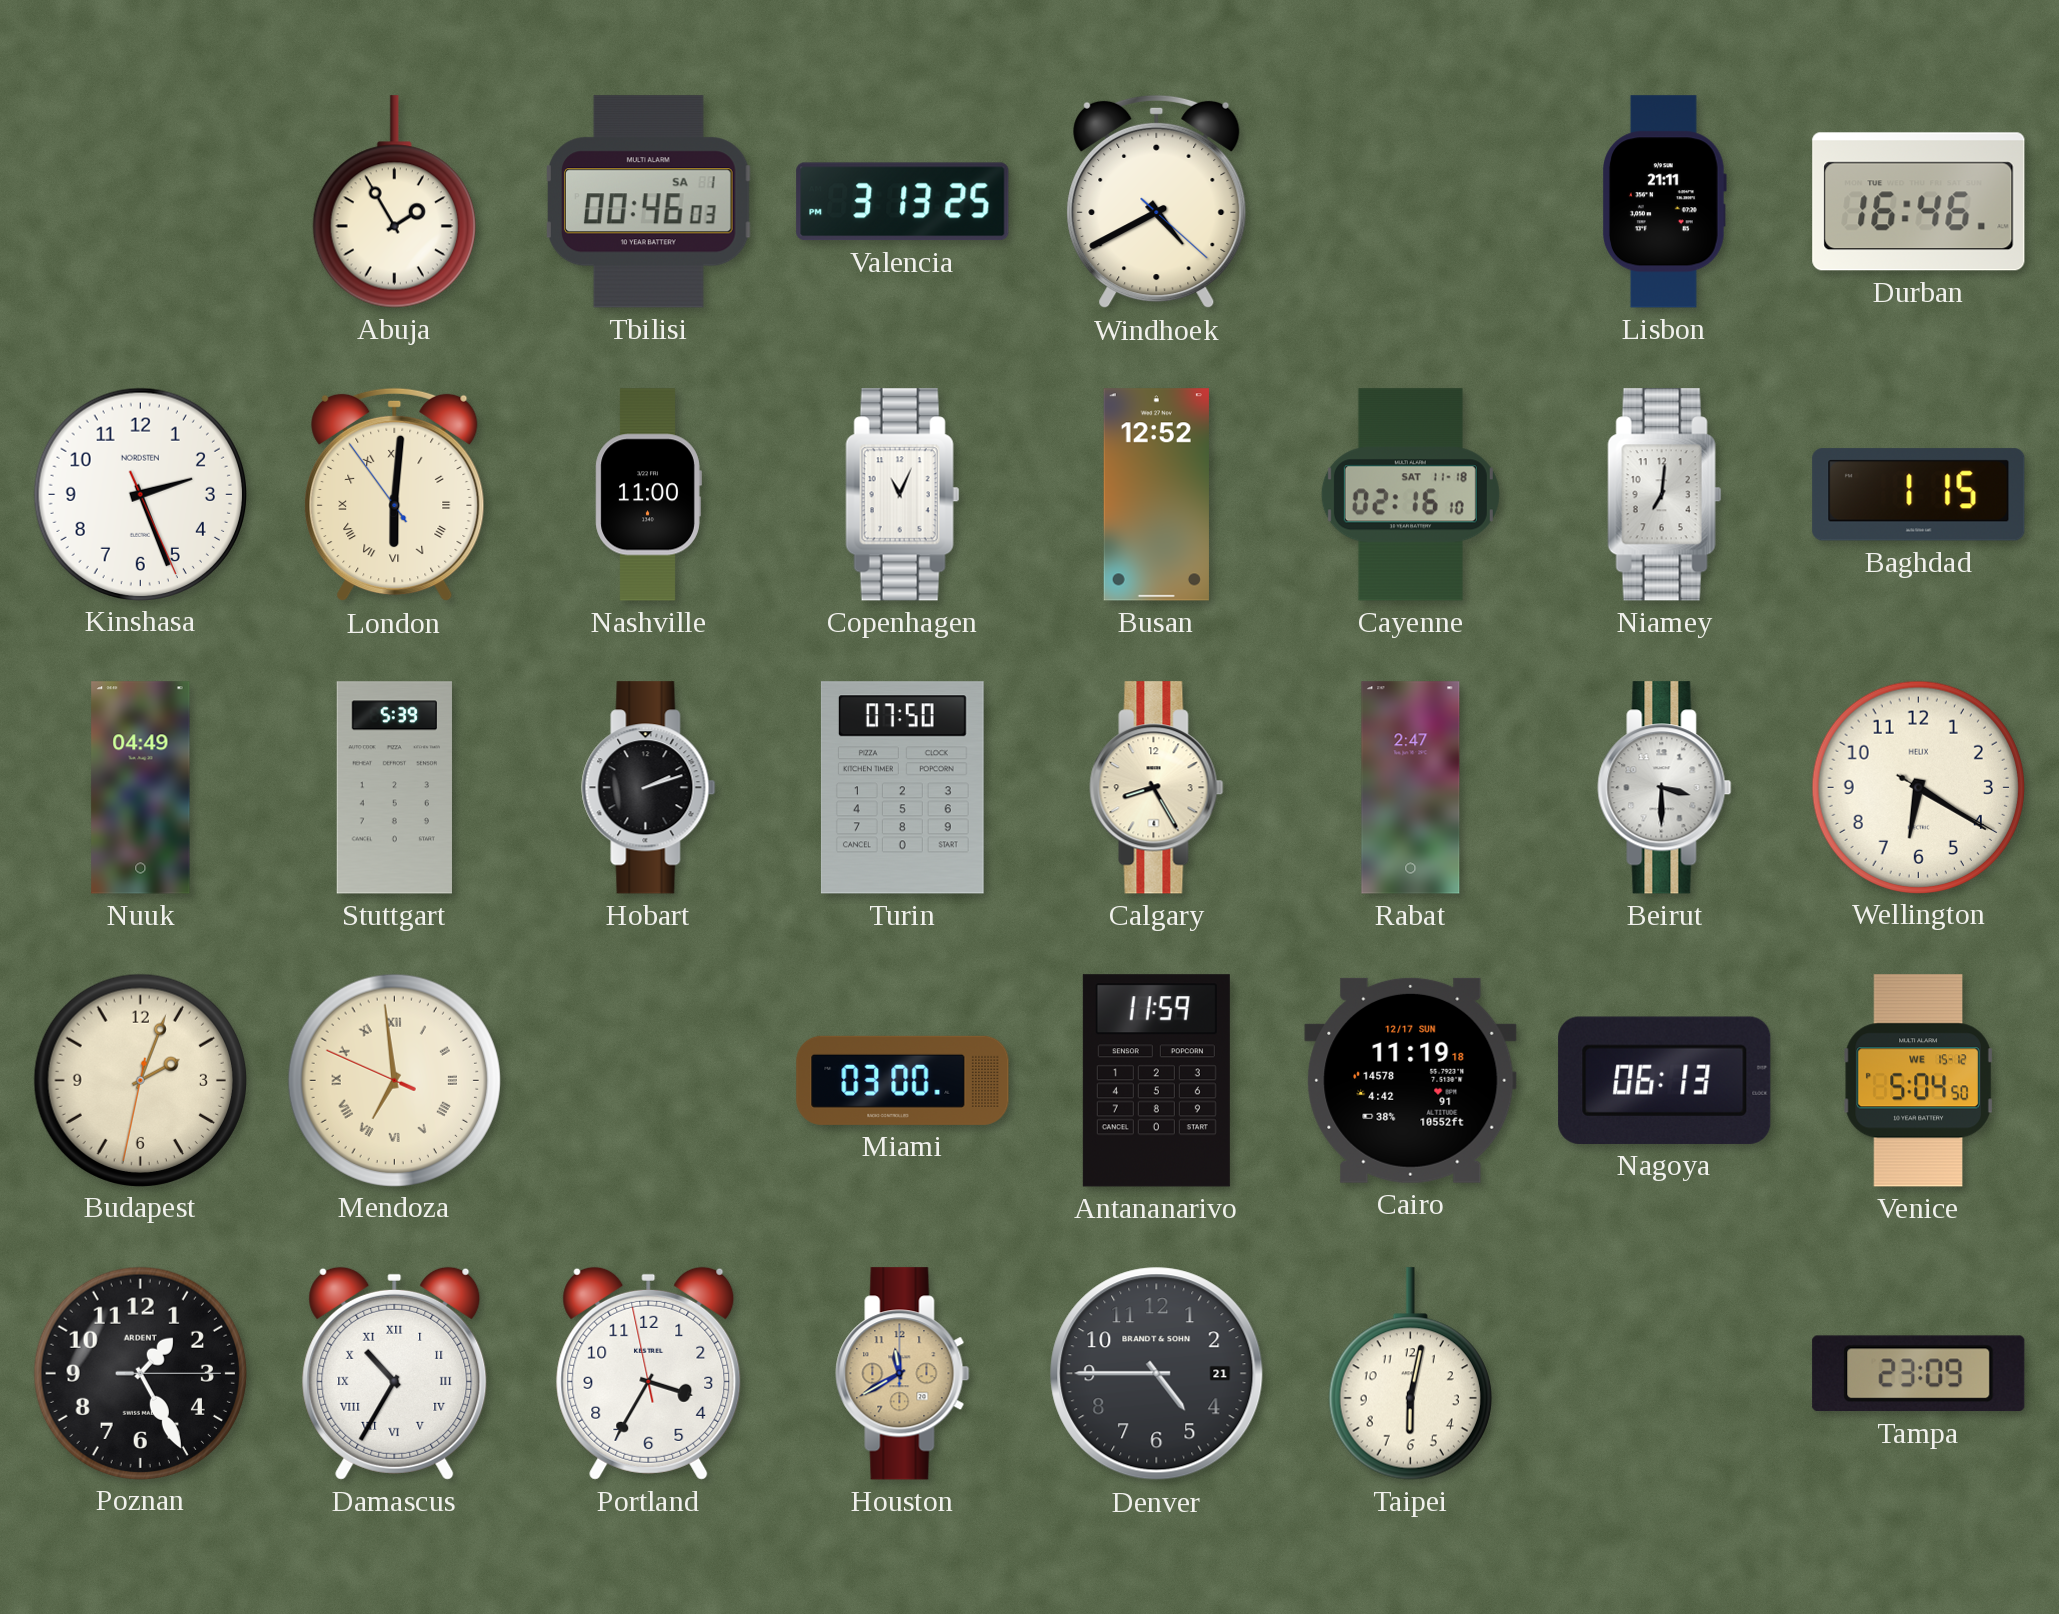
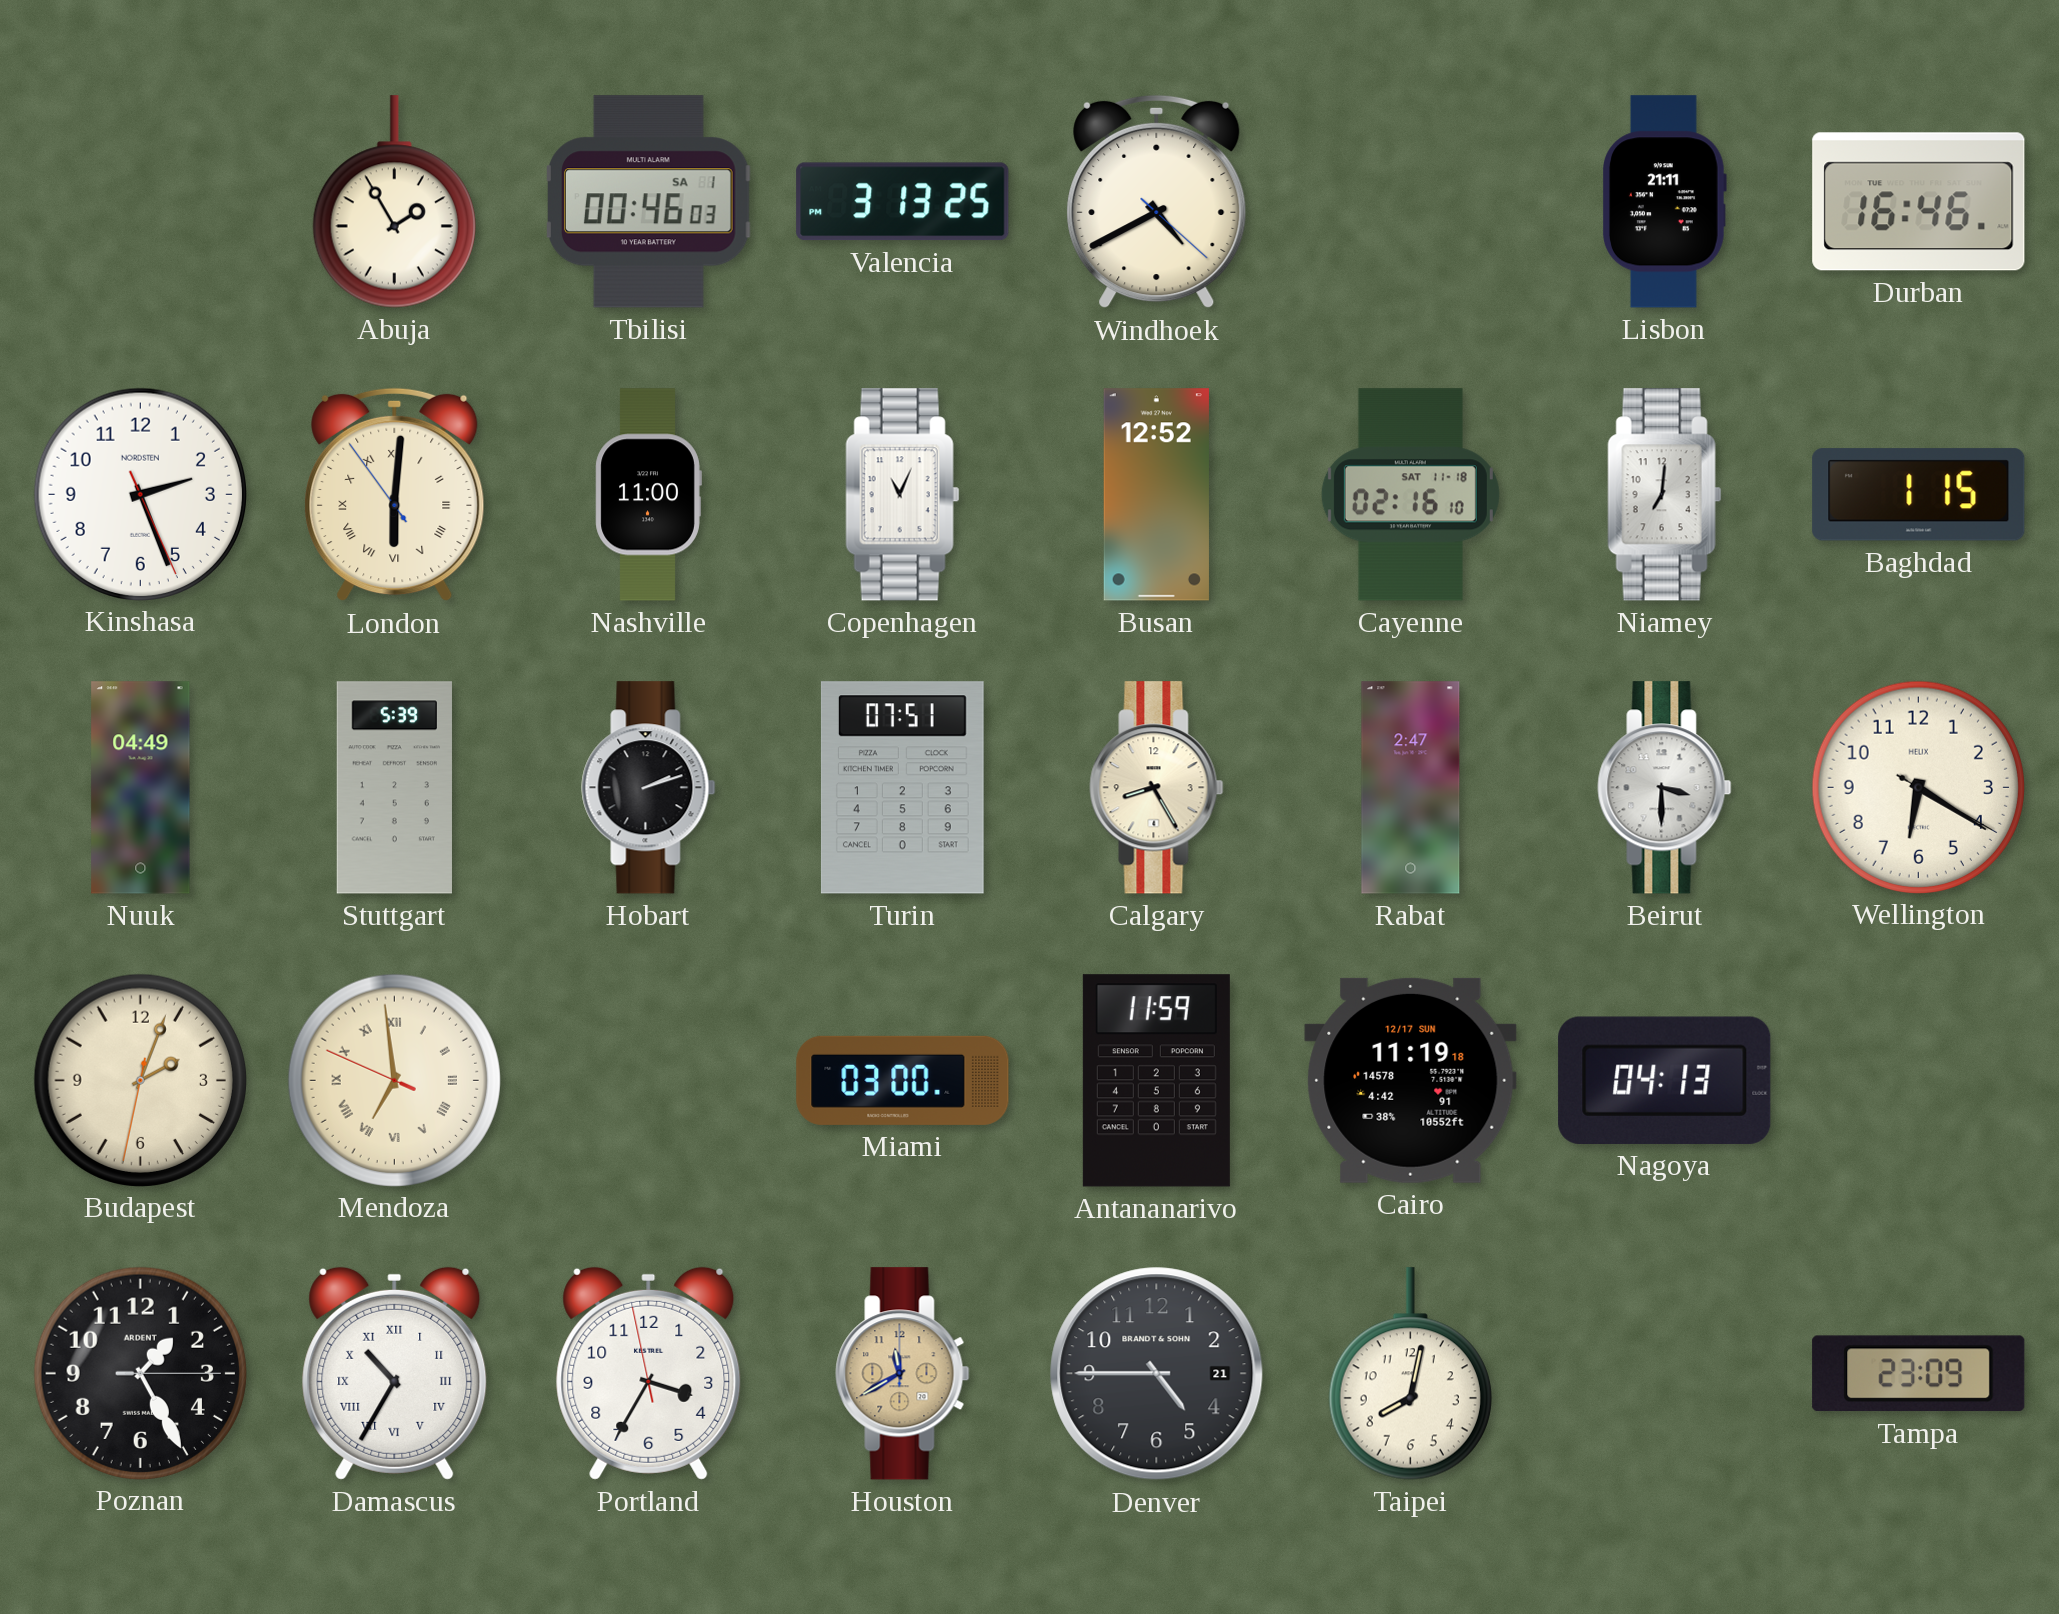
Turin: 07:50 -> 07:51 (902, 788)
Nagoya: 06:13 -> 04:13 (1665, 1080)
Venice: 5:04 -> none (1919, 1081)
Taipei: 6:02 -> 8:02 (1410, 1374)
